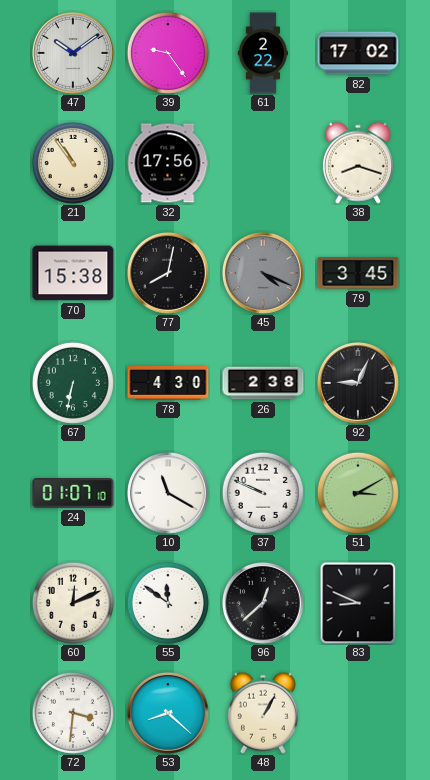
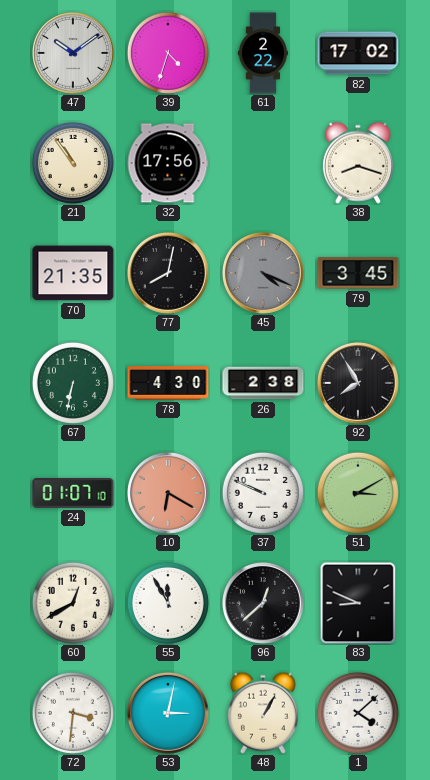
39: 9:24 -> 4:33 (168, 53)
70: 15:38 -> 21:35 (73, 273)
92: 9:04 -> 7:55 (359, 384)
10: 11:20 -> 6:20 (169, 494)
10 dial: white -> salmon (169, 494)
60: 12:11 -> 12:40 (73, 603)
55: 11:51 -> 11:55 (168, 603)
53: 8:22 -> 3:02 (169, 714)
1: none -> 4:08 (358, 713)
